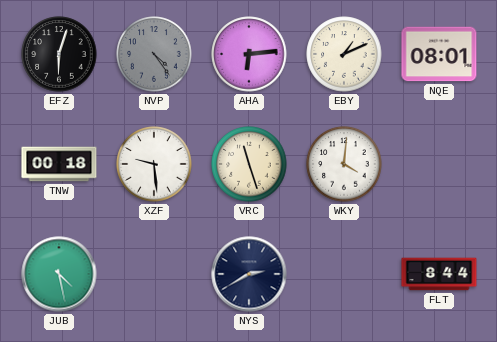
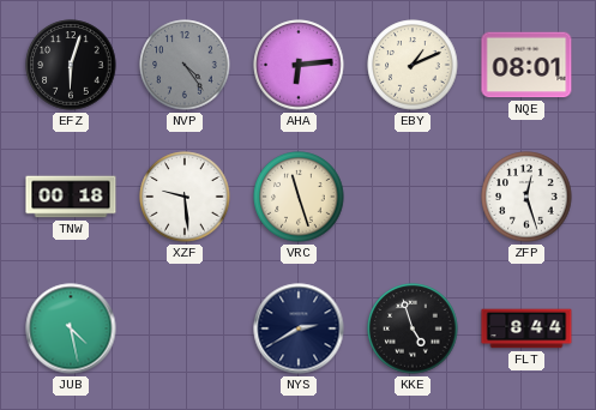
WKY: 4:01 -> none (344, 164)
ZFP: none -> 12:27 (526, 197)
KKE: none -> 4:57 (413, 328)
